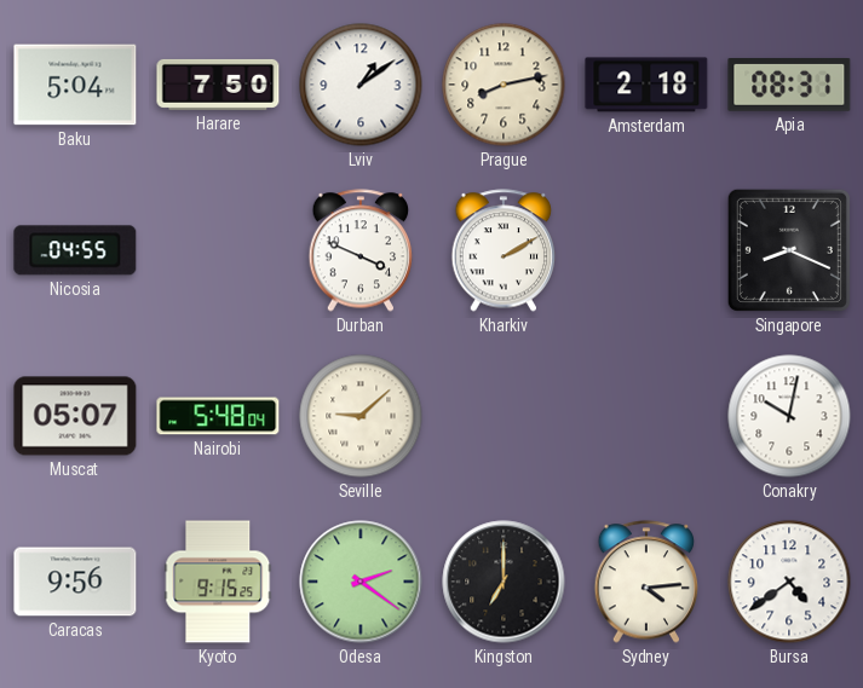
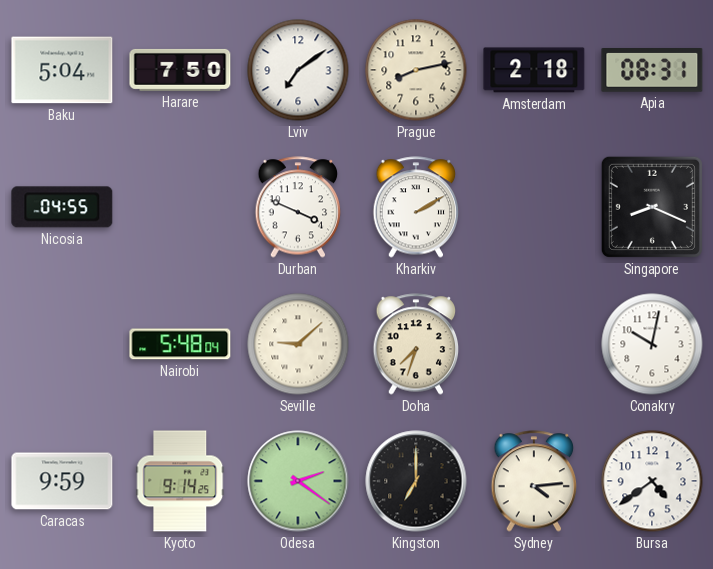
Lviv: 1:09 -> 7:09 (298, 70)
Muscat: 05:07 -> none (75, 416)
Doha: none -> 7:33 (416, 344)
Caracas: 9:56 -> 9:59 (62, 481)
Kyoto: 9:15 -> 9:14 (180, 481)
